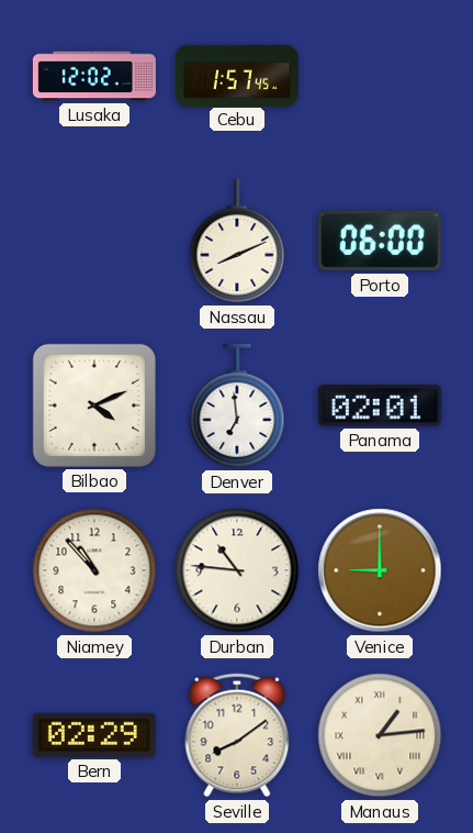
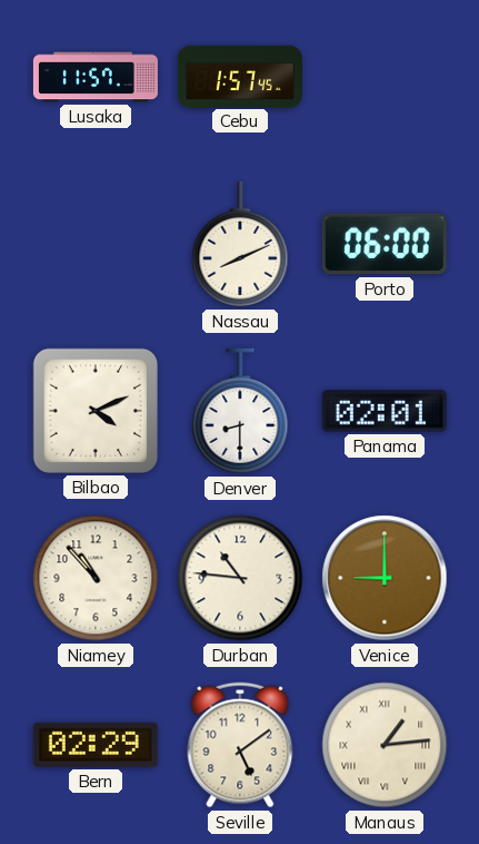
Lusaka: 12:02 -> 11:57 (96, 77)
Denver: 6:59 -> 8:30 (240, 411)
Seville: 8:09 -> 5:09 (240, 745)
